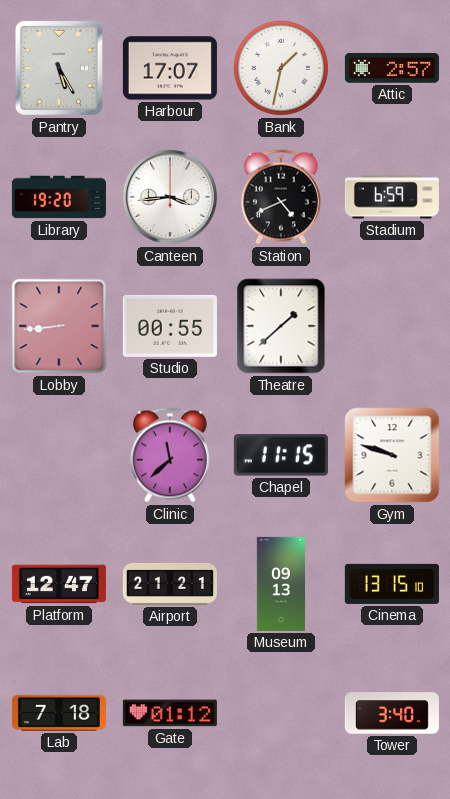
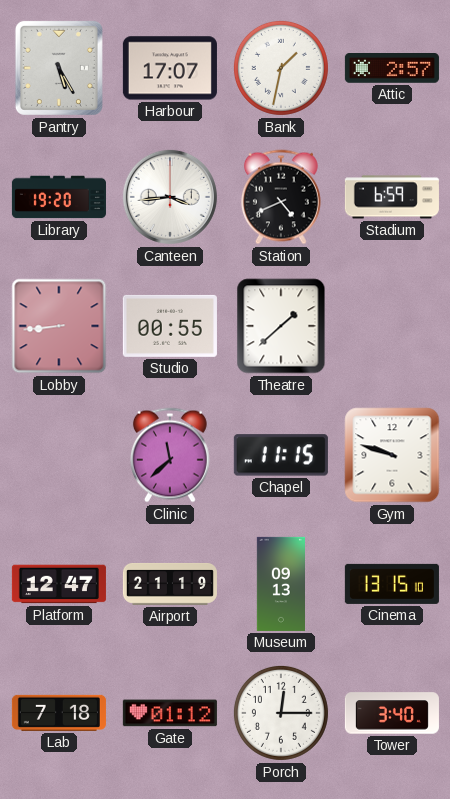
Airport: 21:21 -> 21:19 (170, 585)
Porch: none -> 12:15 (281, 713)
